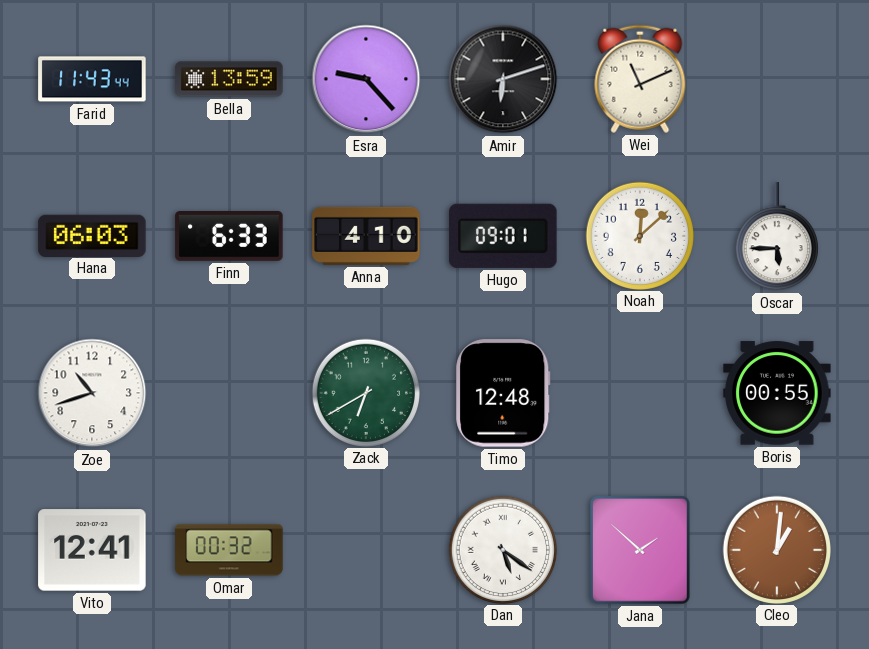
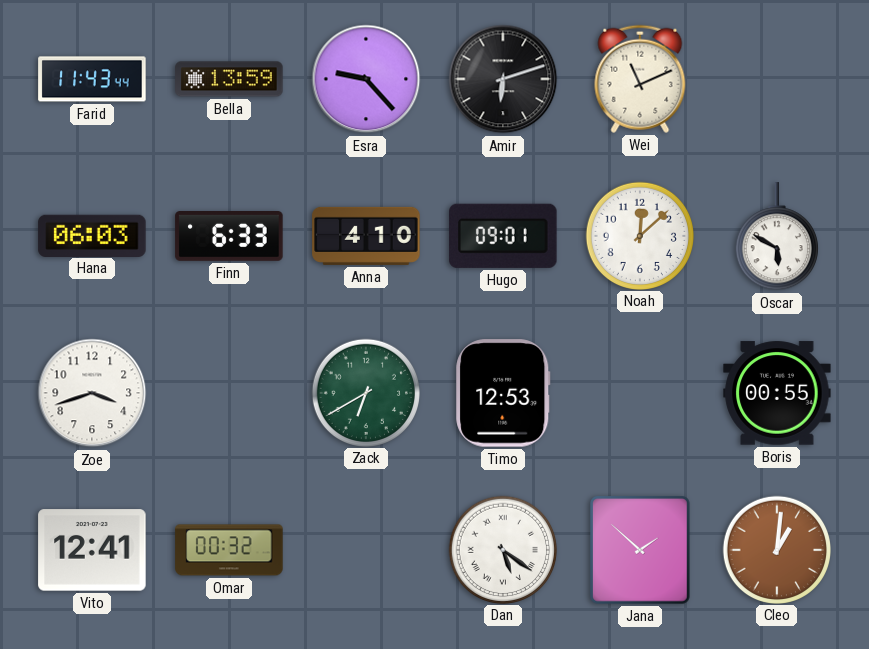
Oscar: 5:45 -> 5:50 (776, 237)
Zoe: 10:42 -> 3:42 (92, 393)
Timo: 12:48 -> 12:53 (503, 393)
